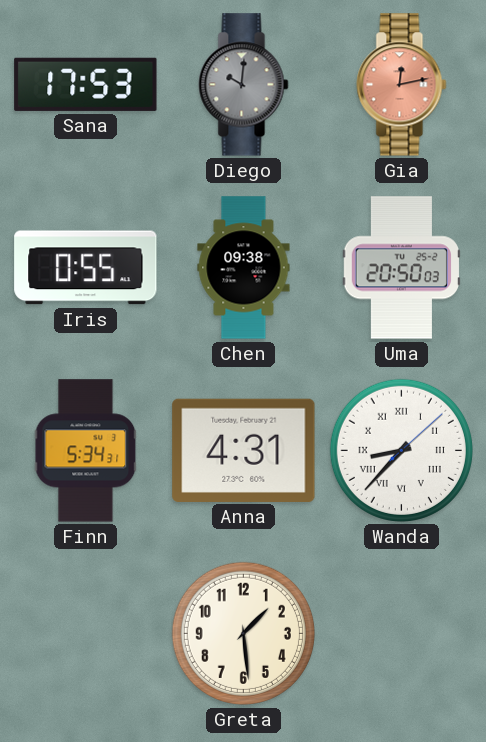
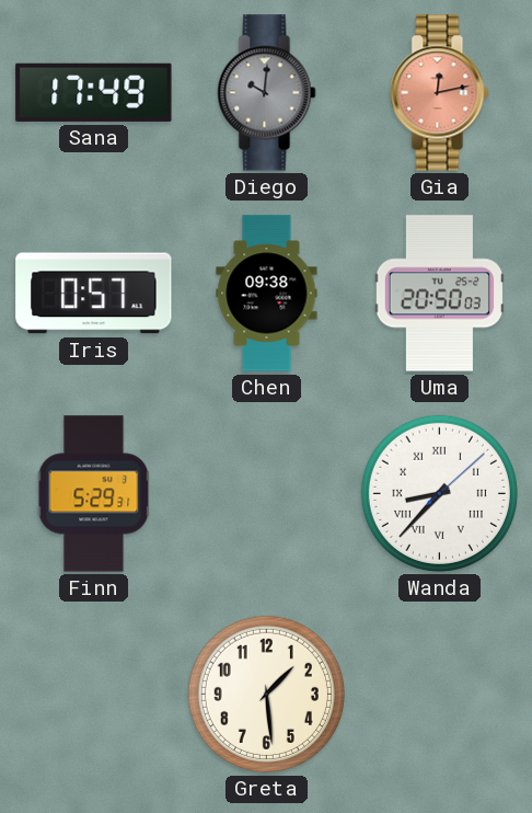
Sana: 17:53 -> 17:49 (94, 92)
Iris: 0:55 -> 0:57 (94, 294)
Finn: 5:34 -> 5:29 (94, 494)
Anna: 4:31 -> none (244, 450)
